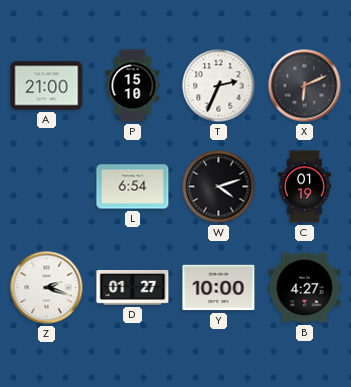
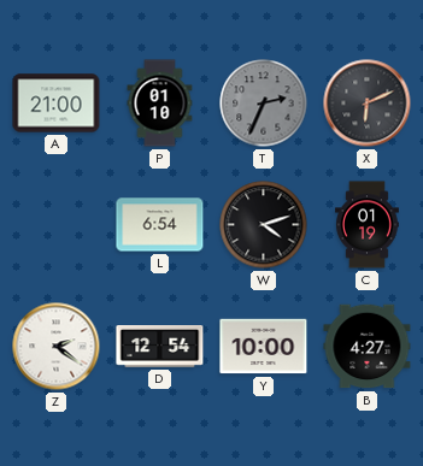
P: 15:10 -> 01:10 (160, 104)
T dial: white -> grey (264, 104)
Z: 2:18 -> 2:21 (57, 347)
D: 01:27 -> 12:54 (160, 347)
